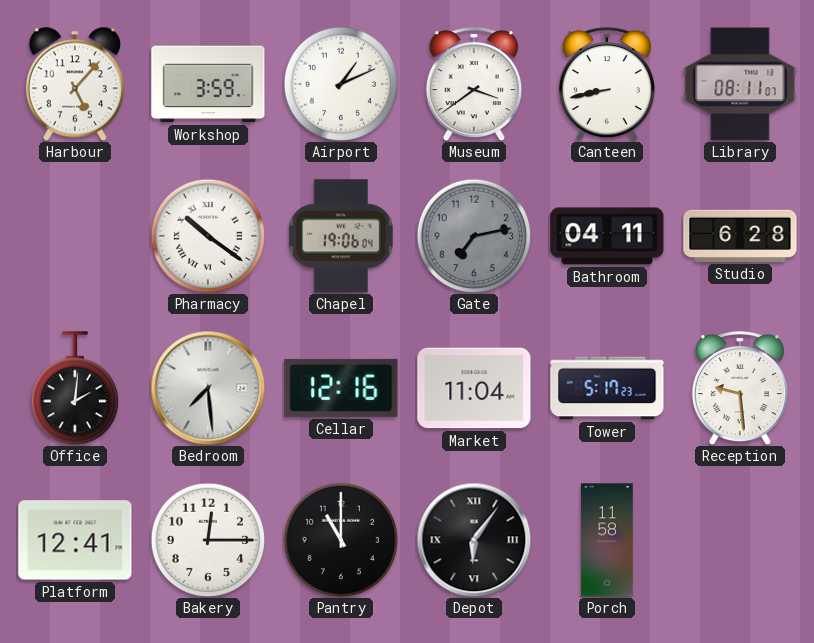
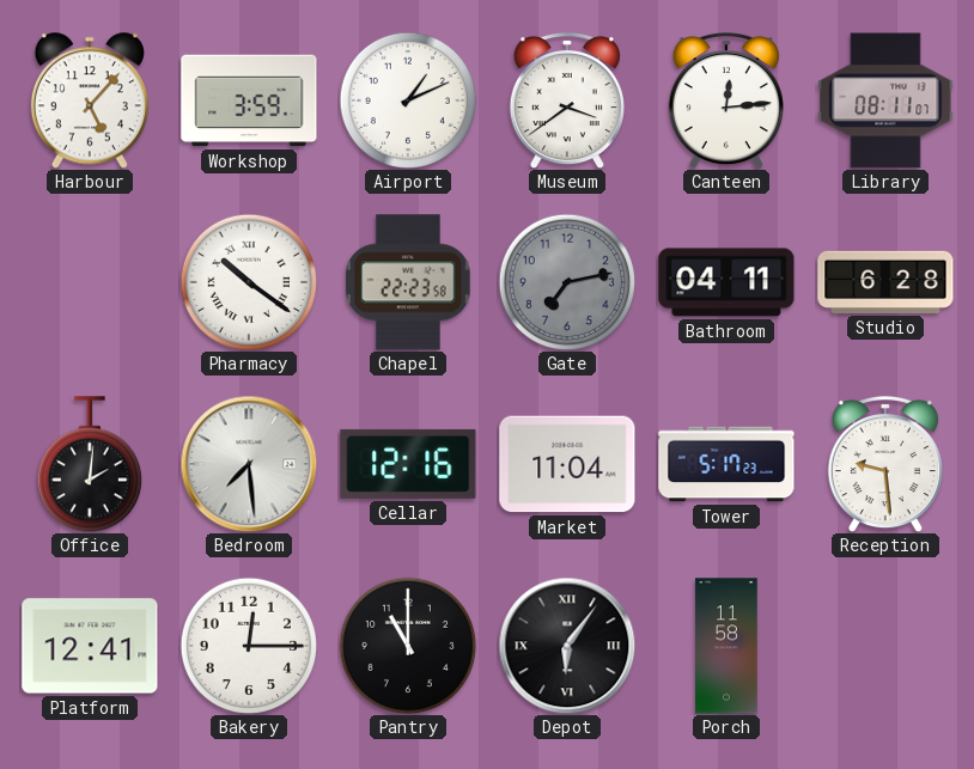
Canteen: 8:43 -> 12:14 (726, 100)
Chapel: 19:06 -> 22:23 (409, 282)
